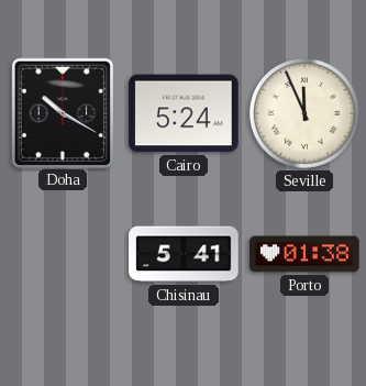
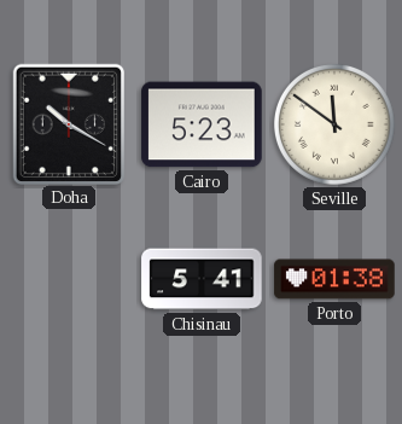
Cairo: 5:24 -> 5:23 (202, 124)
Seville: 11:56 -> 11:51 (334, 124)
